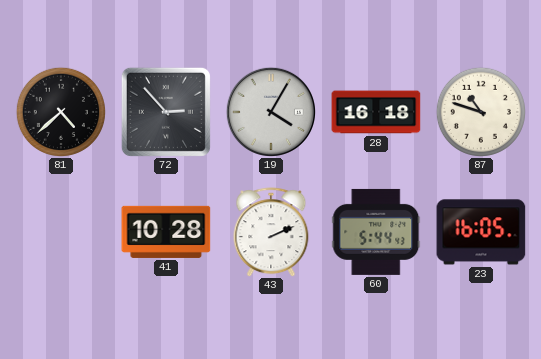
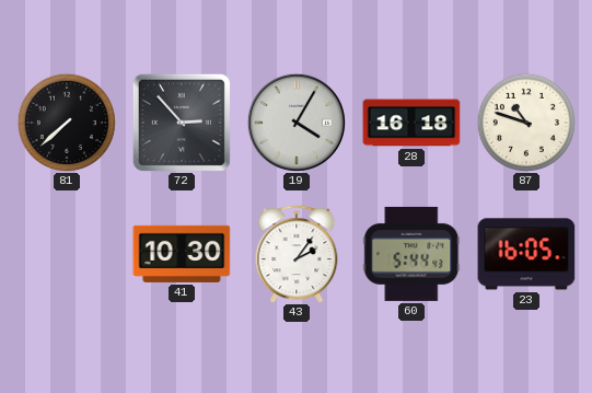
81: 4:38 -> 7:38 (67, 123)
41: 10:28 -> 10:30 (182, 254)
43: 2:11 -> 2:06 (297, 254)
